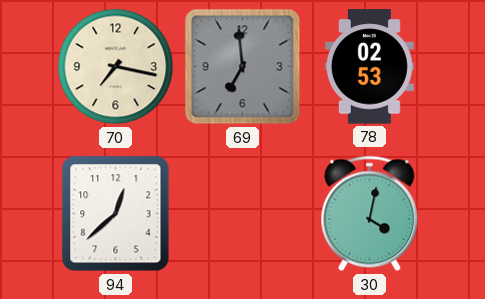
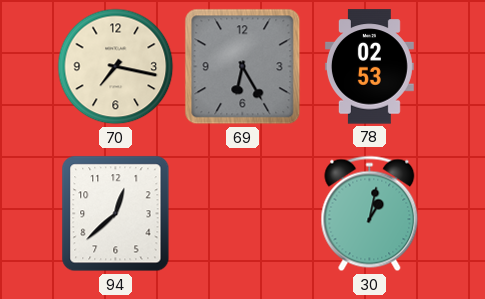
69: 6:59 -> 6:25 (243, 67)
30: 4:02 -> 1:02 (370, 214)
